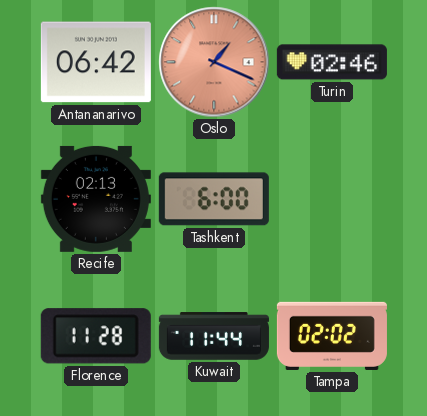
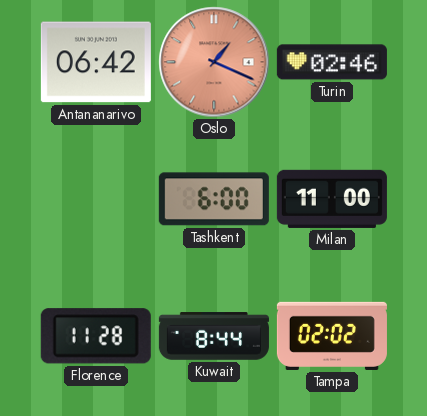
Recife: 02:13 -> none (96, 199)
Milan: none -> 11:00 (332, 199)
Kuwait: 11:44 -> 8:44 (214, 336)
